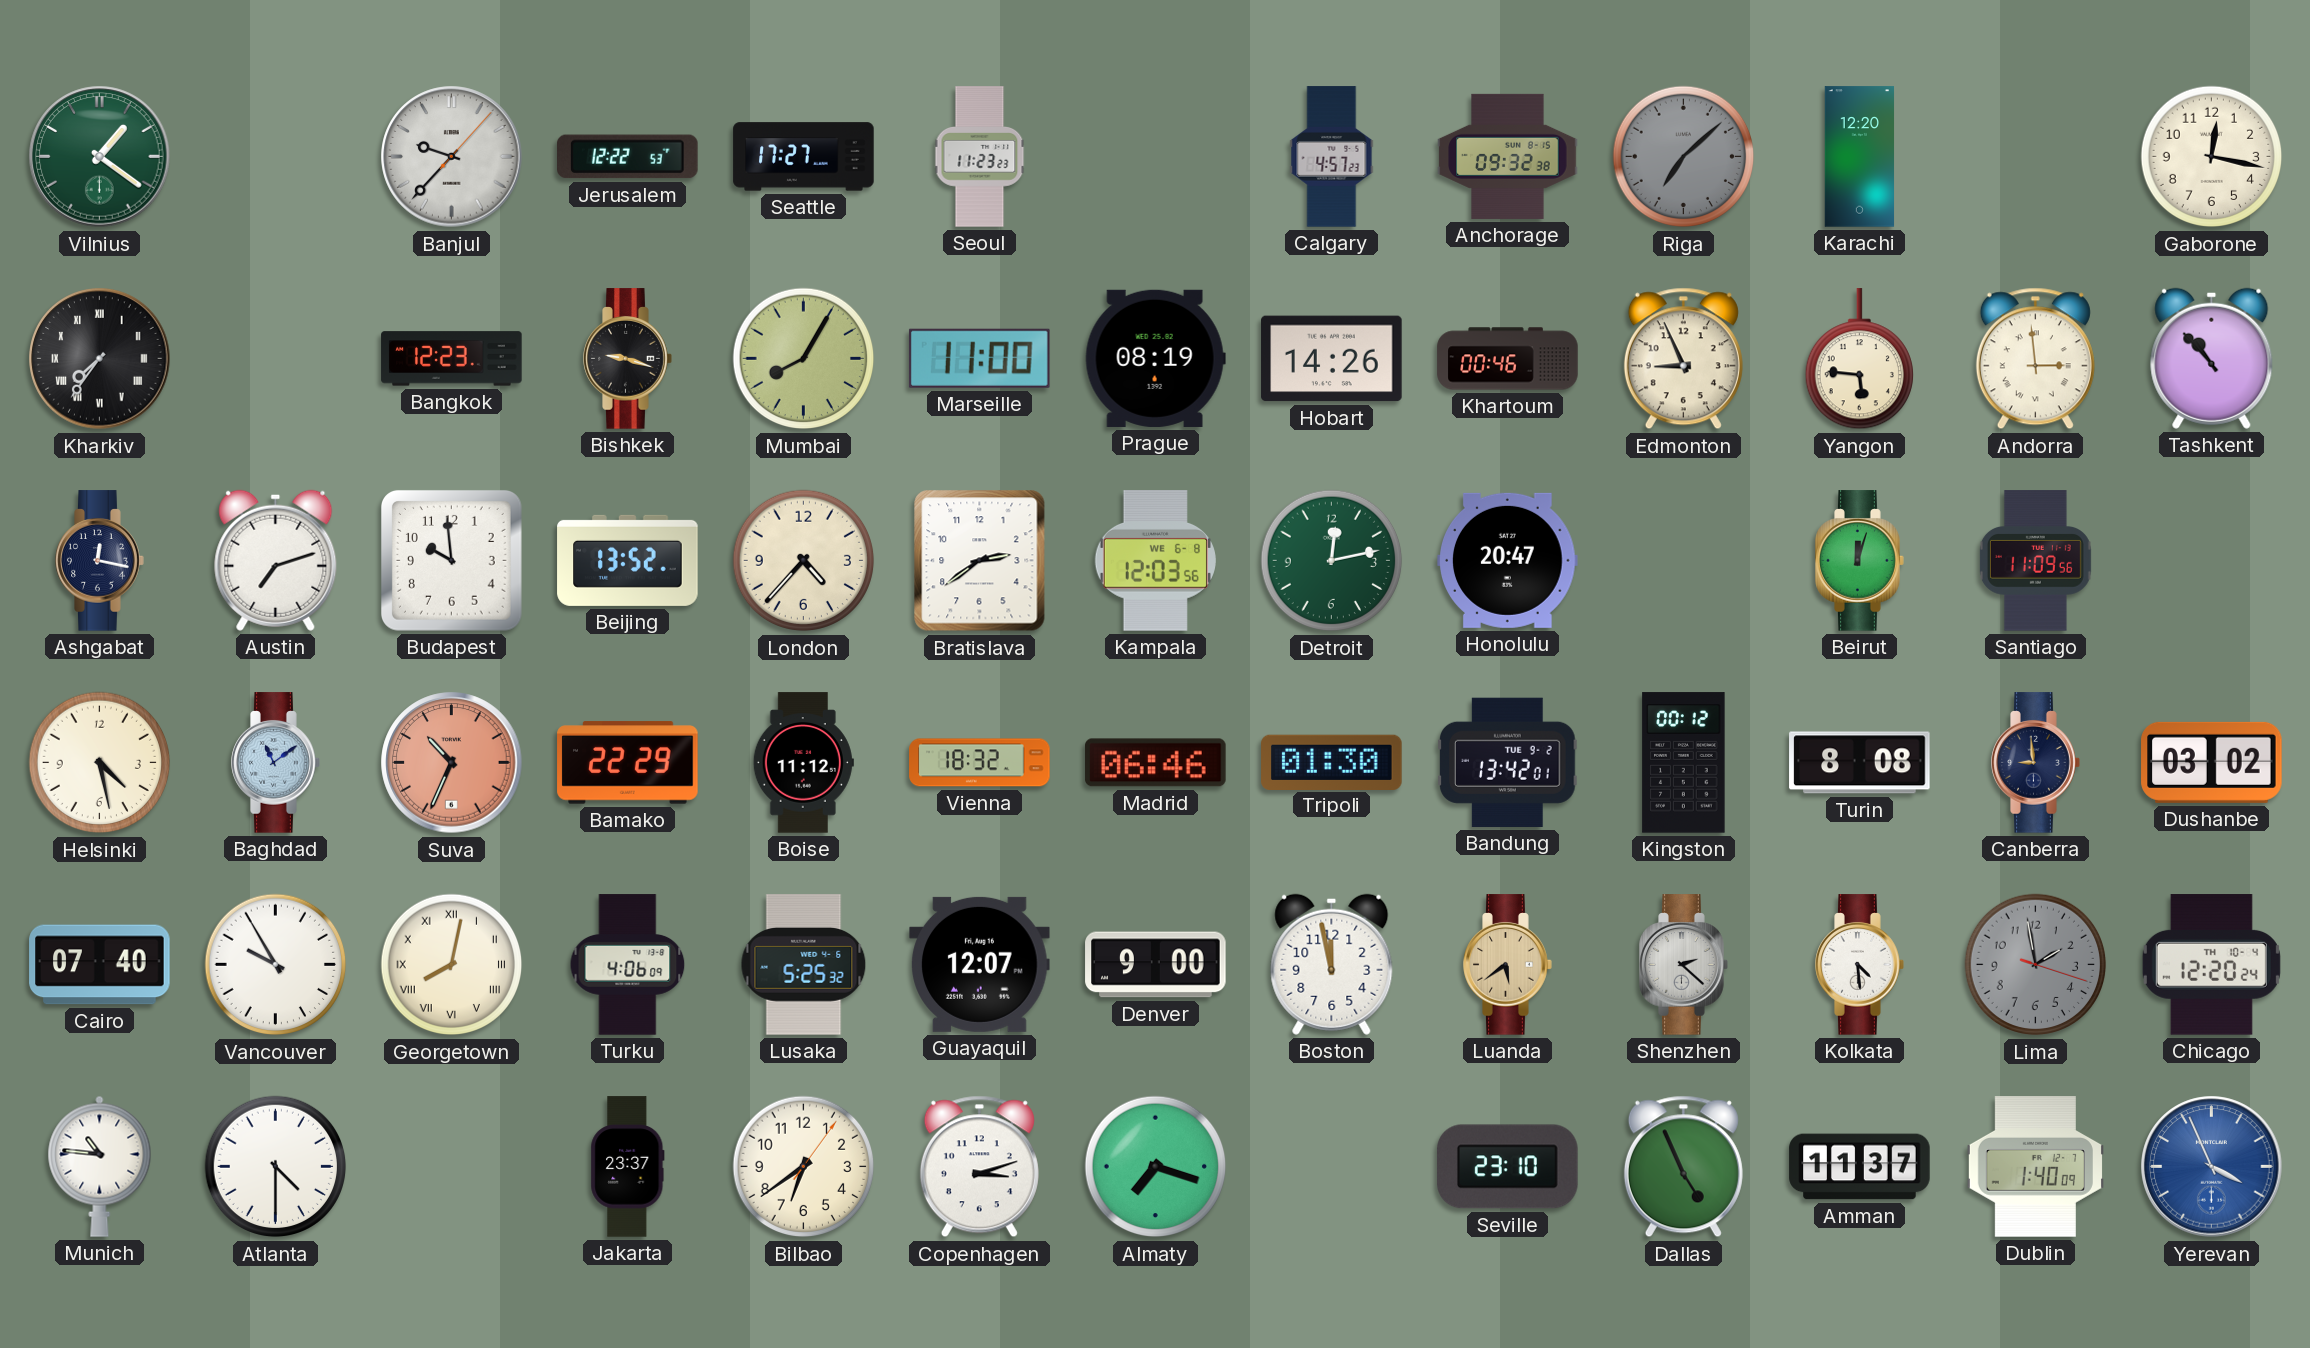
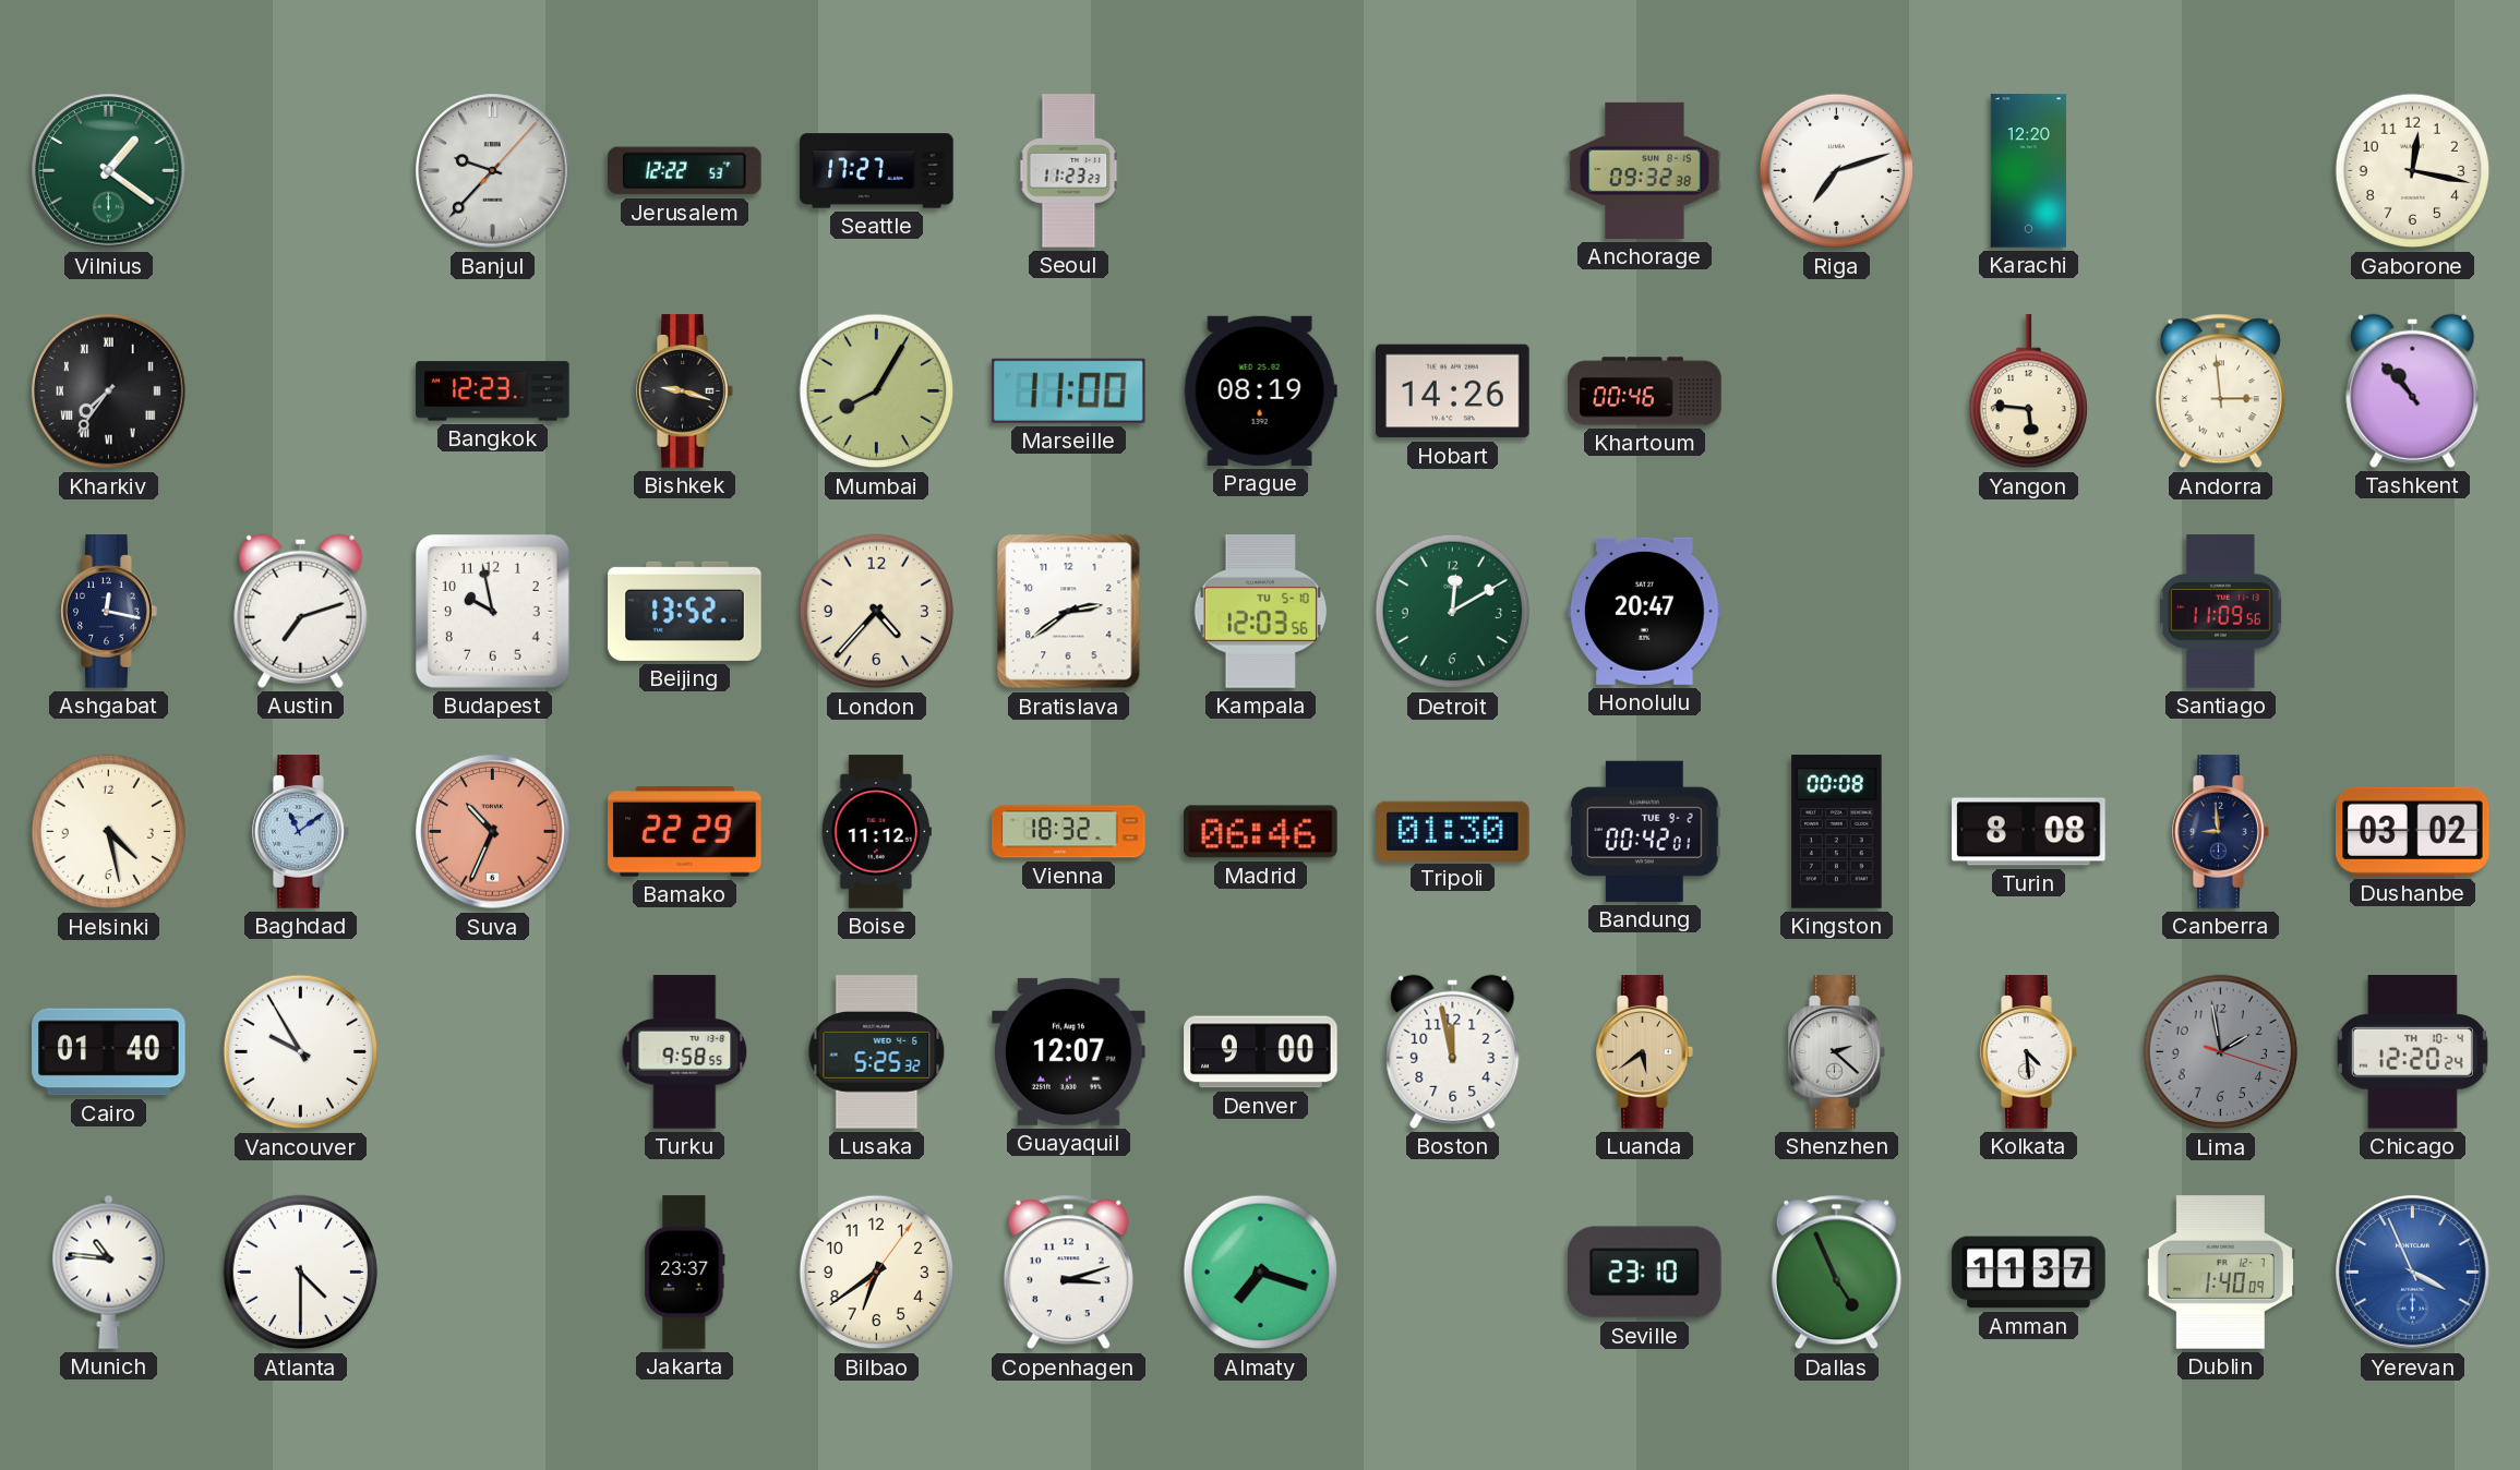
Calgary: 4:57 -> none (1332, 157)
Riga: 7:08 -> 7:12 (1837, 171)
Riga dial: grey -> white (1837, 171)
Edmonton: 8:56 -> none (1683, 359)
Budapest: 9:59 -> 9:58 (492, 611)
Kampala date: WE 6-8 -> TU 5-10 (1260, 612)
Detroit: 12:13 -> 12:10 (1453, 612)
Beirut: 12:03 -> none (1860, 561)
Bandung: 13:42 -> 00:42 (1645, 831)
Kingston: 00:12 -> 00:08 (1837, 832)
Cairo: 07:40 -> 01:40 (109, 1052)
Georgetown: 8:02 -> none (452, 965)
Turku: 4:06 -> 9:58 (685, 1052)
